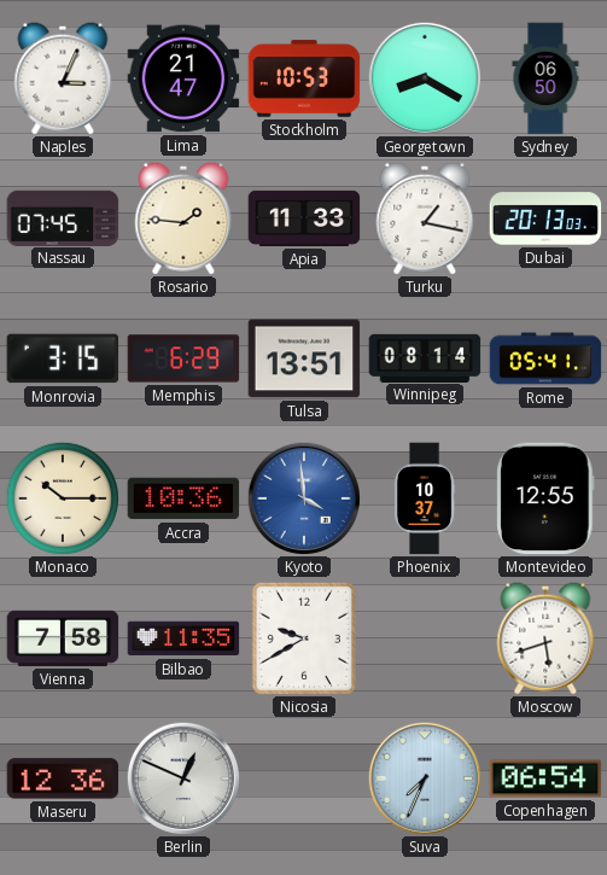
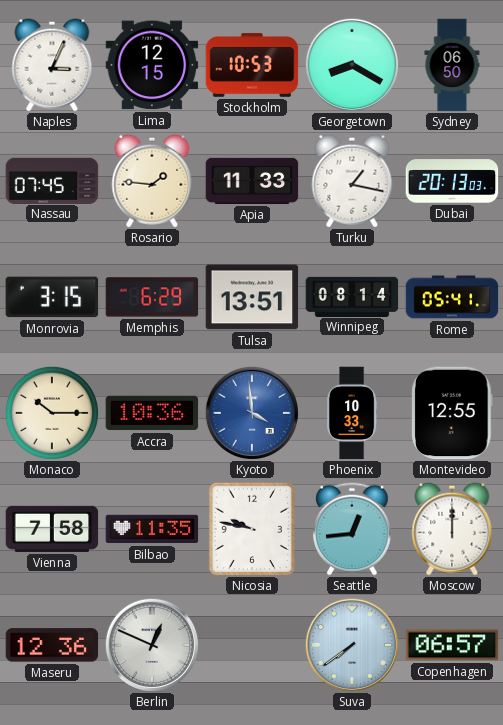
Lima: 21:47 -> 12:15 (152, 65)
Phoenix: 10:37 -> 10:33 (352, 413)
Nicosia: 9:40 -> 9:47 (252, 528)
Seattle: none -> 12:44 (353, 529)
Moscow: 5:42 -> 12:00 (452, 529)
Suva: 7:34 -> 7:39 (351, 644)
Copenhagen: 06:54 -> 06:57 (452, 645)
